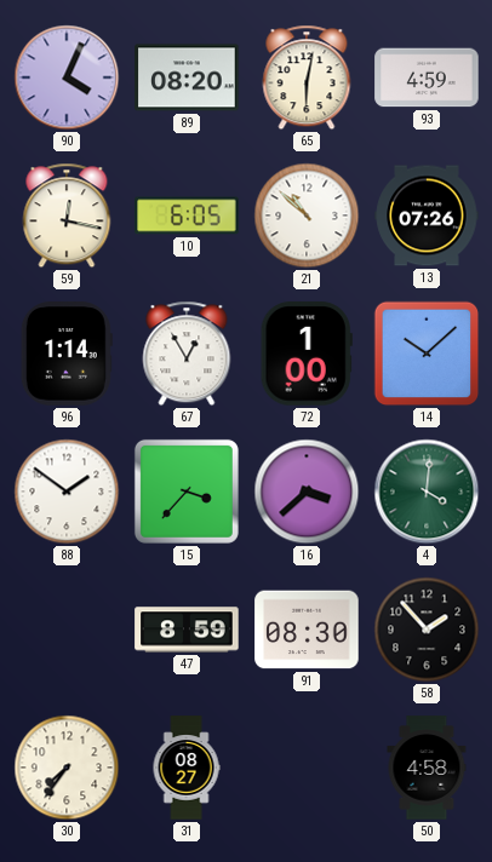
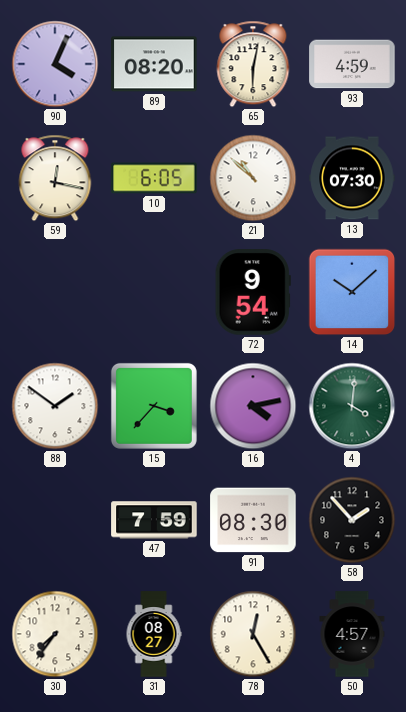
13: 07:26 -> 07:30 (352, 178)
96: 1:14 -> none (67, 354)
67: 12:55 -> none (187, 354)
72: 1:00 -> 9:54 (253, 292)
16: 3:38 -> 4:13 (253, 406)
47: 8:59 -> 7:59 (154, 520)
78: none -> 12:25 (253, 634)
50: 4:58 -> 4:57 (352, 634)
